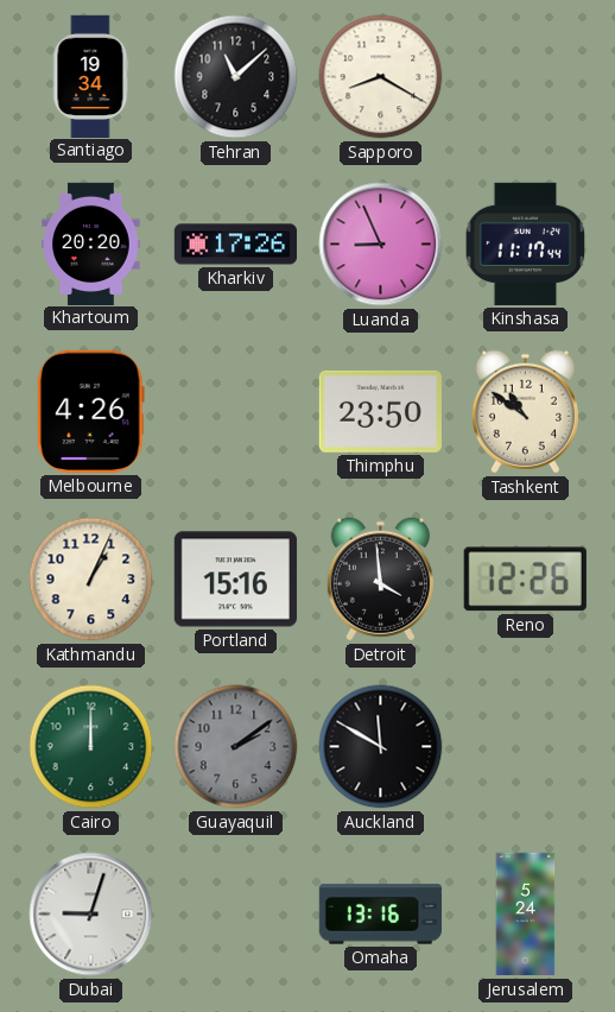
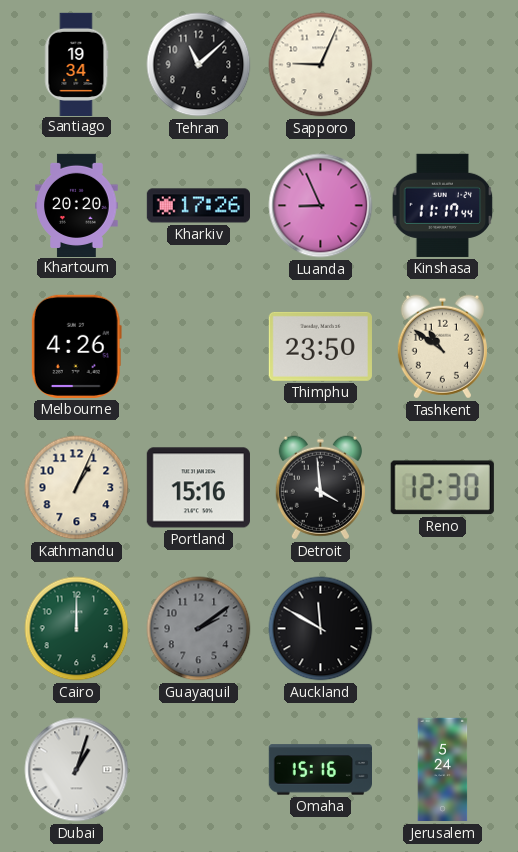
Sapporo: 8:20 -> 9:04 (321, 65)
Reno: 12:26 -> 12:30 (442, 488)
Dubai: 9:03 -> 1:03 (77, 770)
Omaha: 13:16 -> 15:16 (320, 770)
